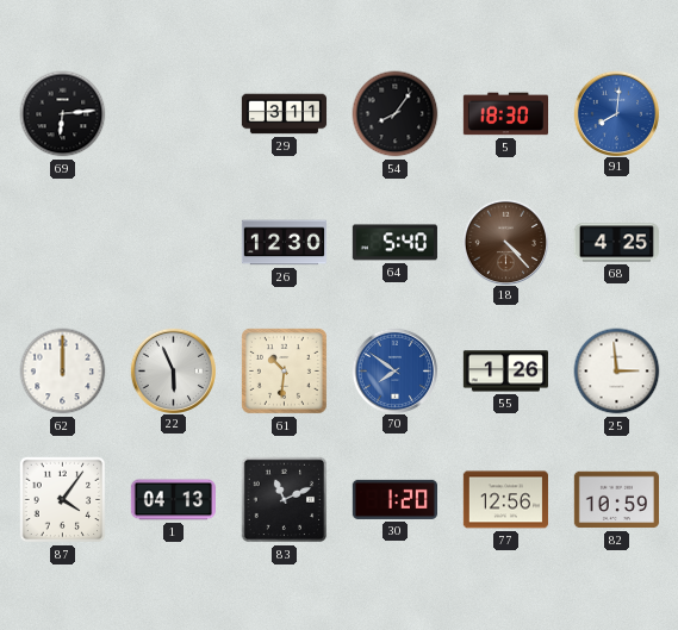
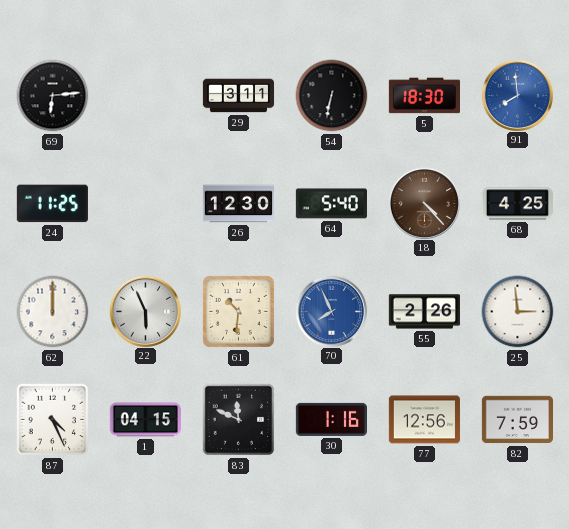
54: 8:06 -> 6:32 (332, 96)
91: 8:01 -> 7:59 (517, 95)
24: none -> 11:25 (52, 204)
70: 7:51 -> 7:56 (331, 311)
55: 1:26 -> 2:26 (424, 312)
87: 4:06 -> 4:26 (53, 420)
1: 04:13 -> 04:15 (145, 420)
83: 11:11 -> 11:49 (239, 420)
30: 1:20 -> 1:16 (331, 419)
82: 10:59 -> 7:59 (517, 420)
